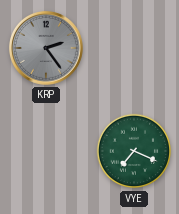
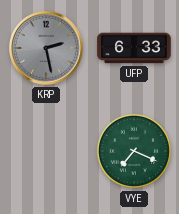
KRP: 2:24 -> 2:28 (46, 48)
UFP: none -> 6:33 (134, 48)
